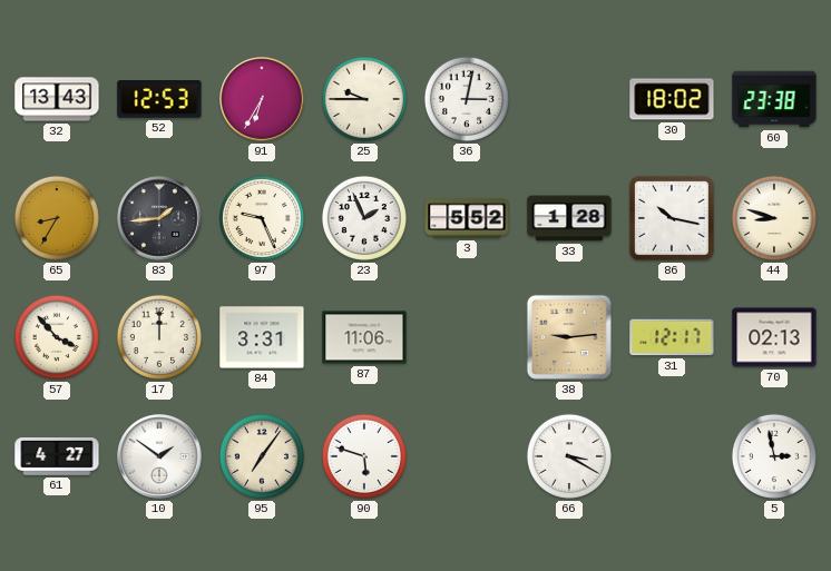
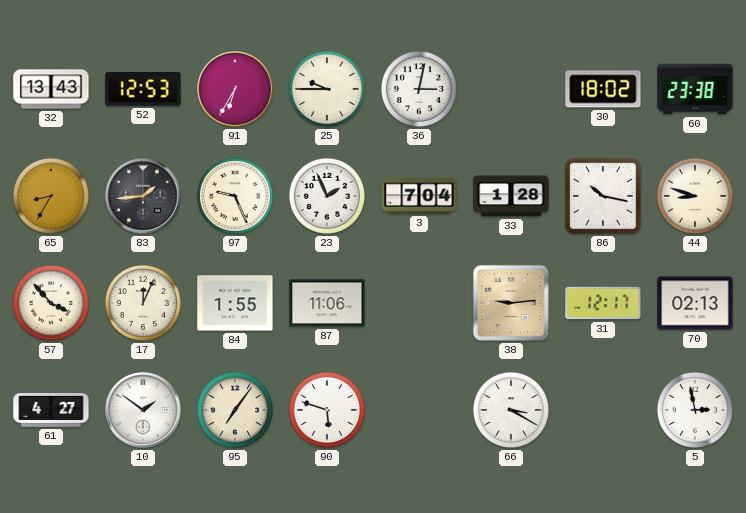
3: 5:52 -> 7:04 (419, 196)
17: 12:00 -> 12:04 (143, 303)
84: 3:31 -> 1:55 (235, 303)
